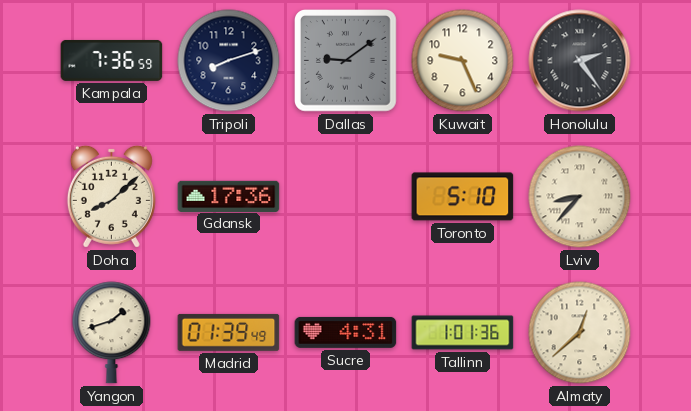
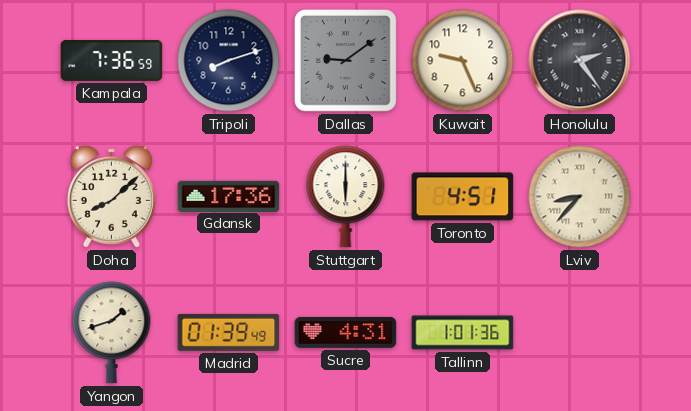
Stuttgart: none -> 6:00 (346, 197)
Toronto: 5:10 -> 4:51 (463, 197)
Almaty: 12:38 -> none (580, 333)
